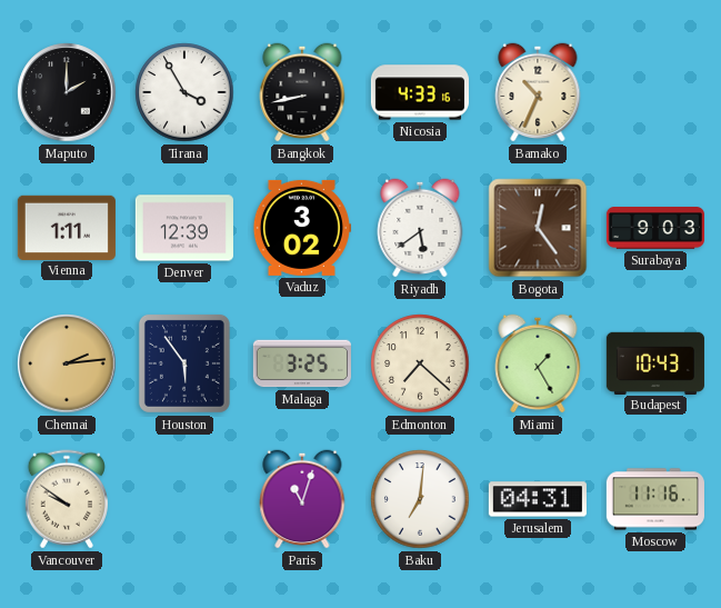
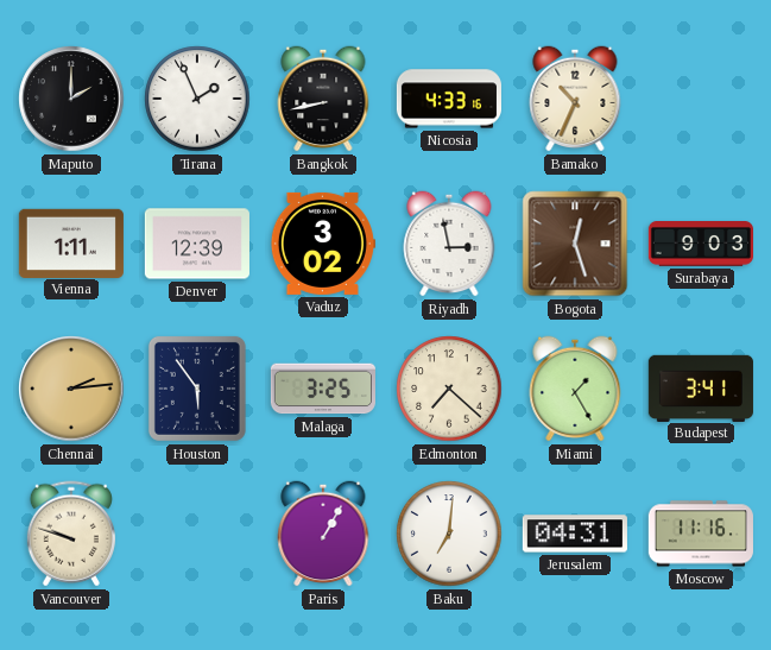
Tirana: 3:55 -> 1:56 (197, 99)
Riyadh: 5:39 -> 2:58 (449, 244)
Bogota: 12:24 -> 12:27 (575, 244)
Budapest: 10:43 -> 3:41 (701, 387)
Vancouver: 9:51 -> 9:48 (71, 534)
Paris: 11:03 -> 1:05 (323, 534)
